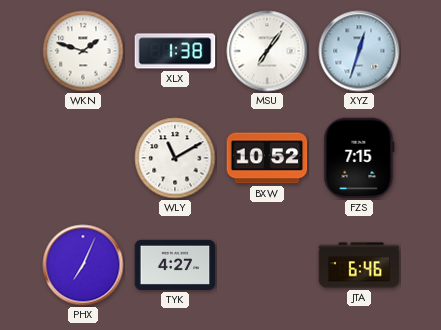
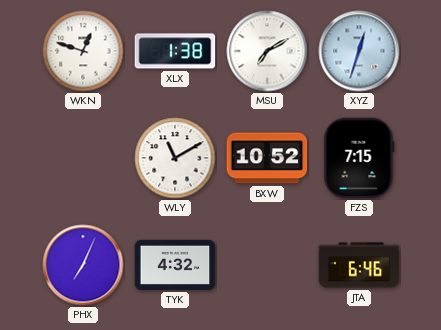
WKN: 1:48 -> 12:48 (83, 51)
MSU: 7:06 -> 7:10 (267, 51)
TYK: 4:27 -> 4:32 (175, 265)
